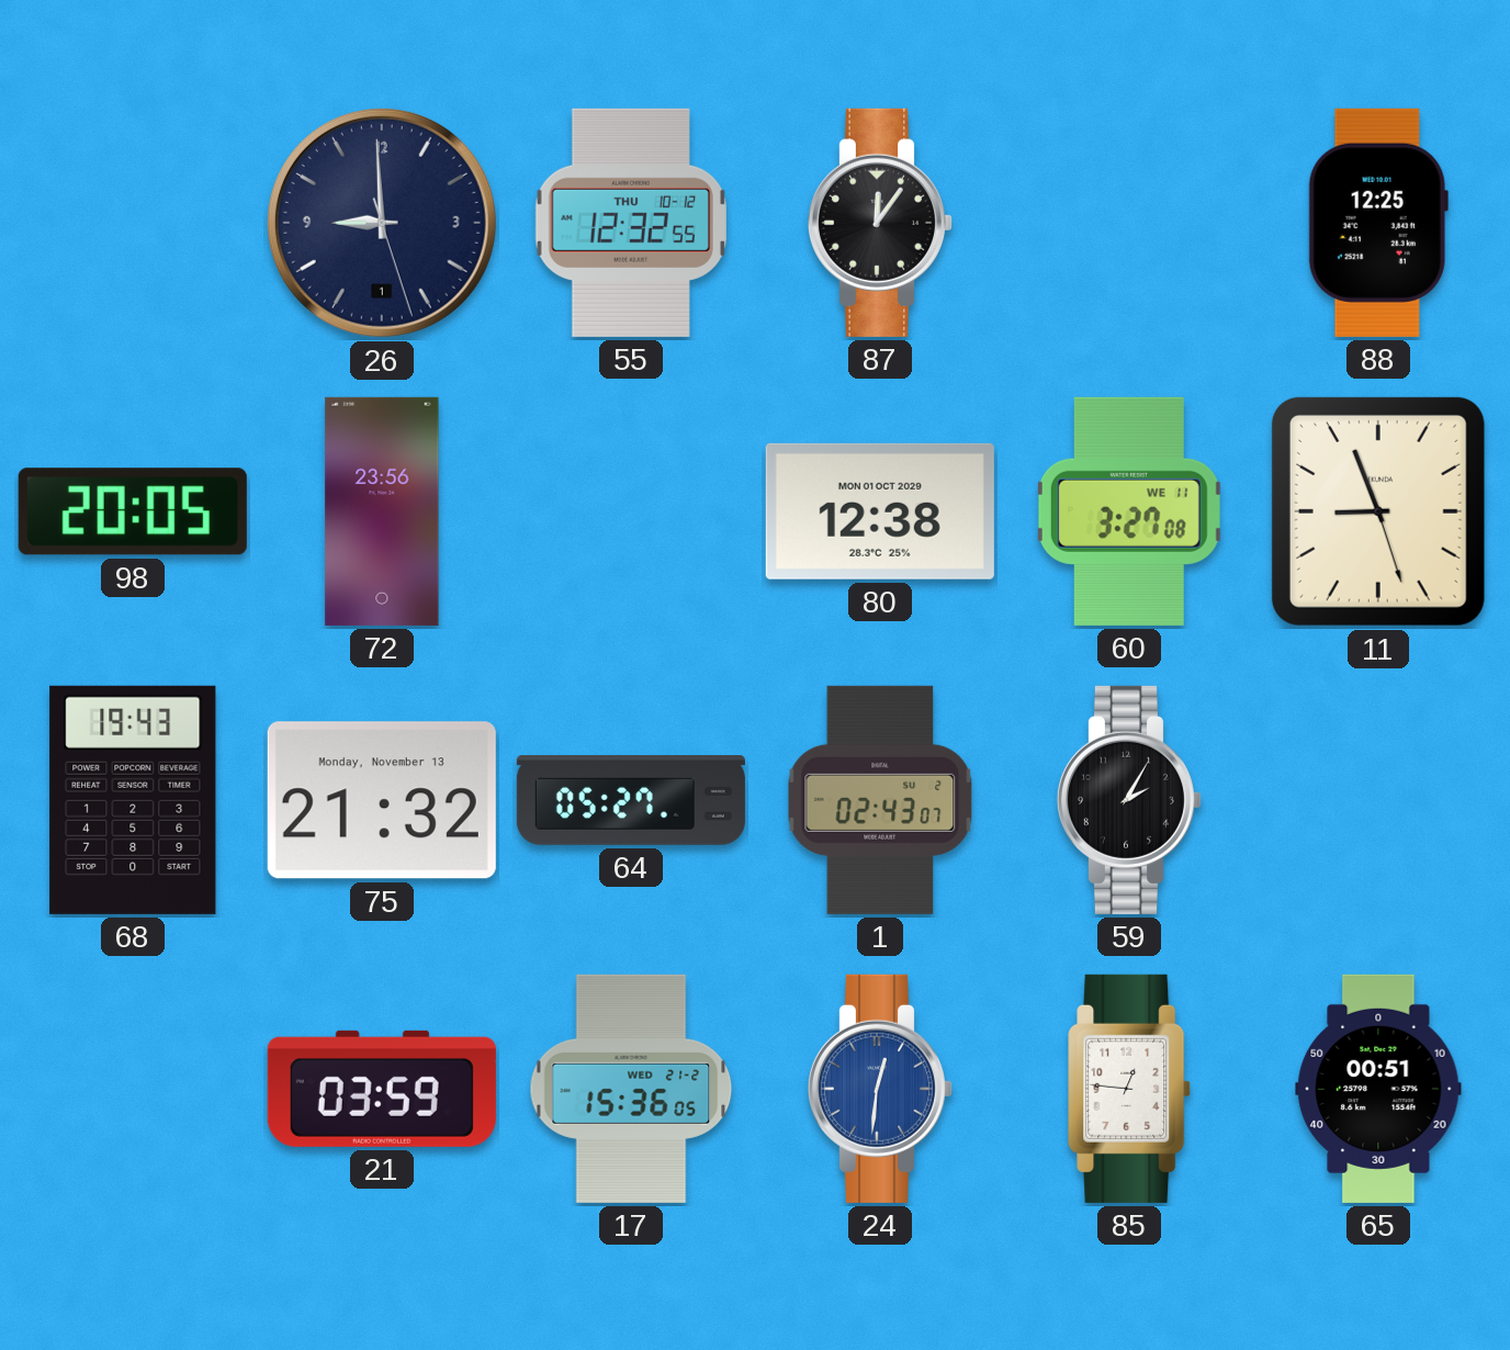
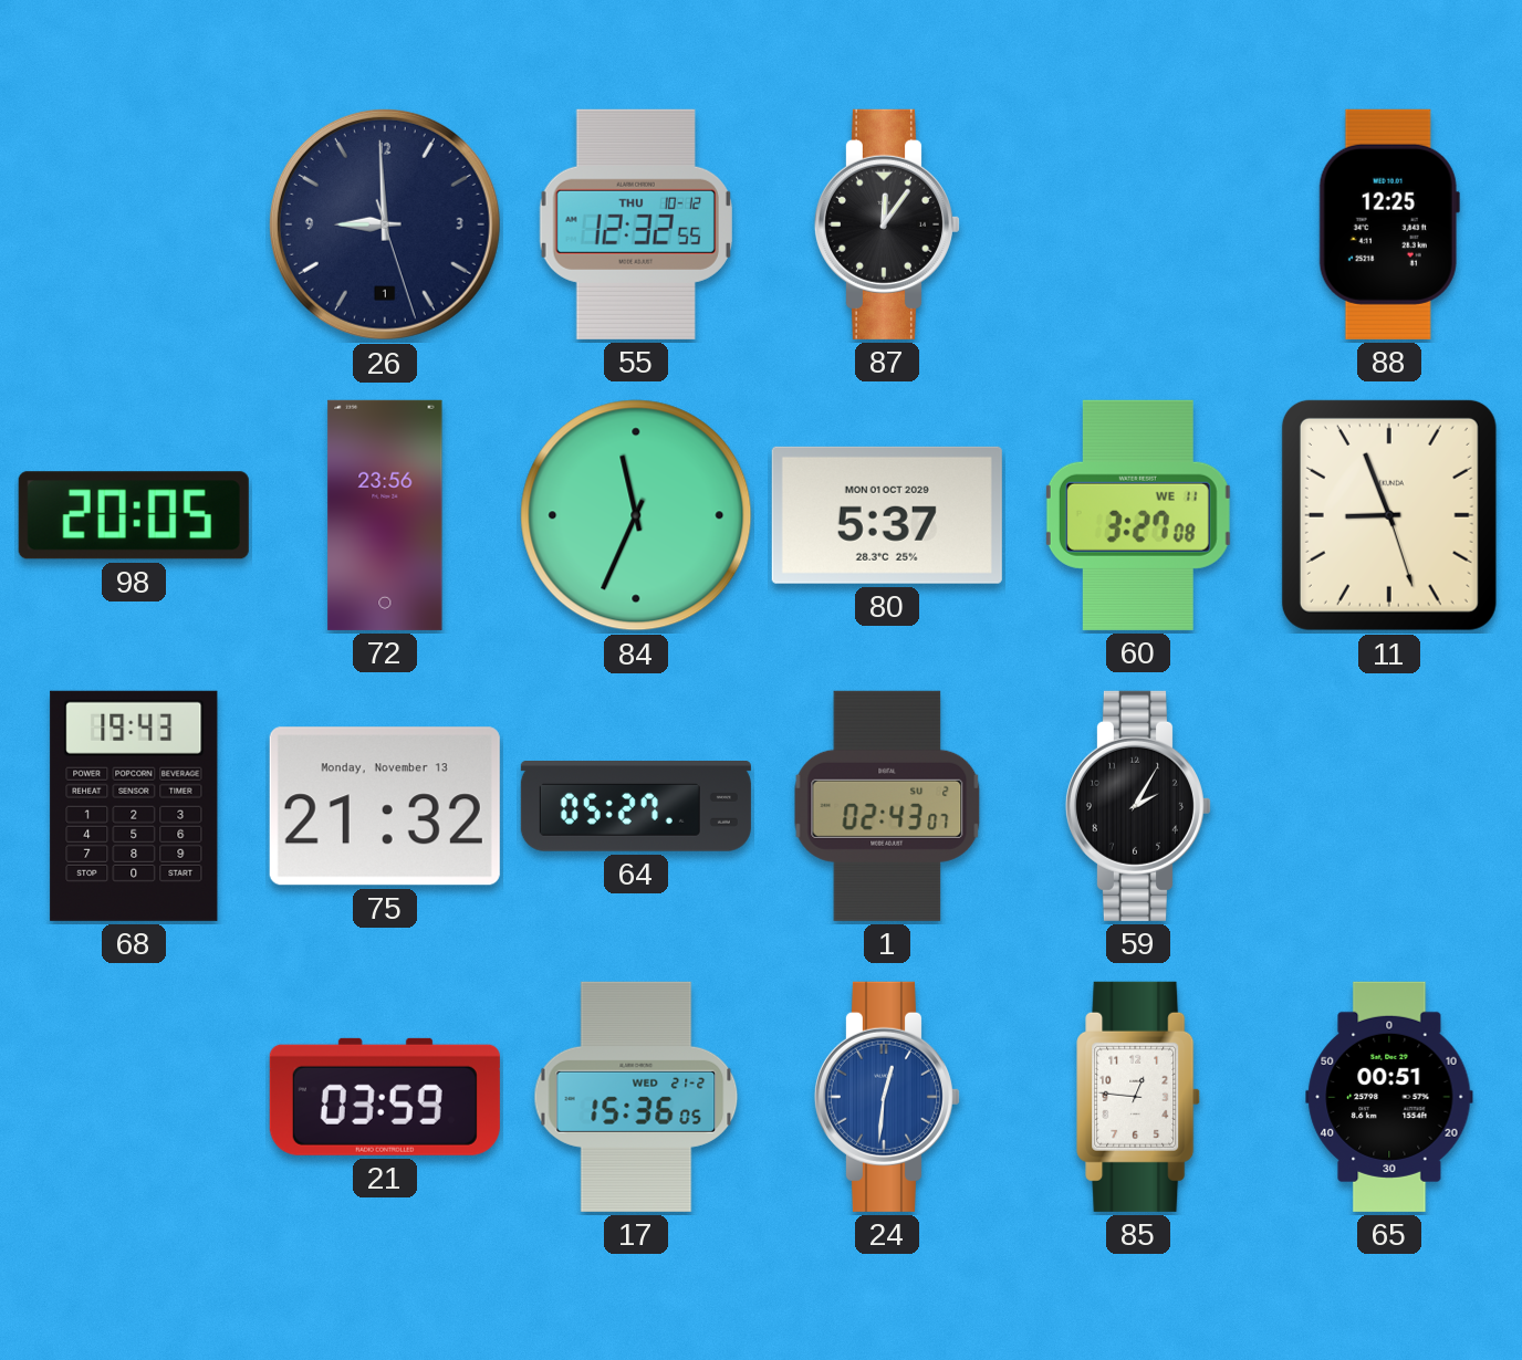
84: none -> 11:34 (636, 515)
80: 12:38 -> 5:37 (887, 515)
